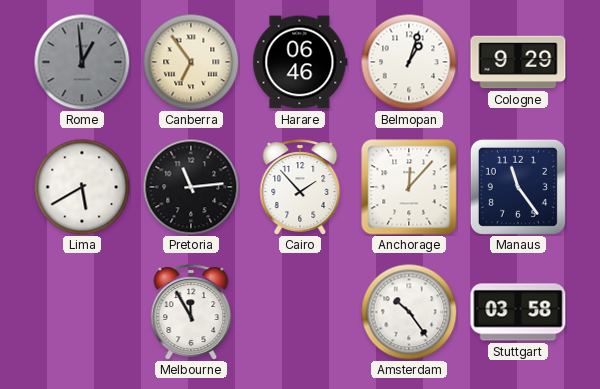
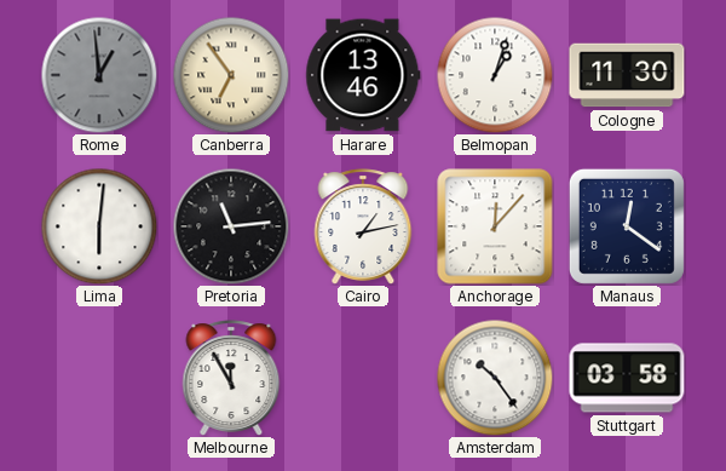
Harare: 06:46 -> 13:46 (363, 75)
Cologne: 9:29 -> 11:30 (627, 75)
Lima: 5:40 -> 6:01 (99, 226)
Cairo: 1:53 -> 1:13 (363, 226)
Manaus: 11:24 -> 12:21 (627, 226)
